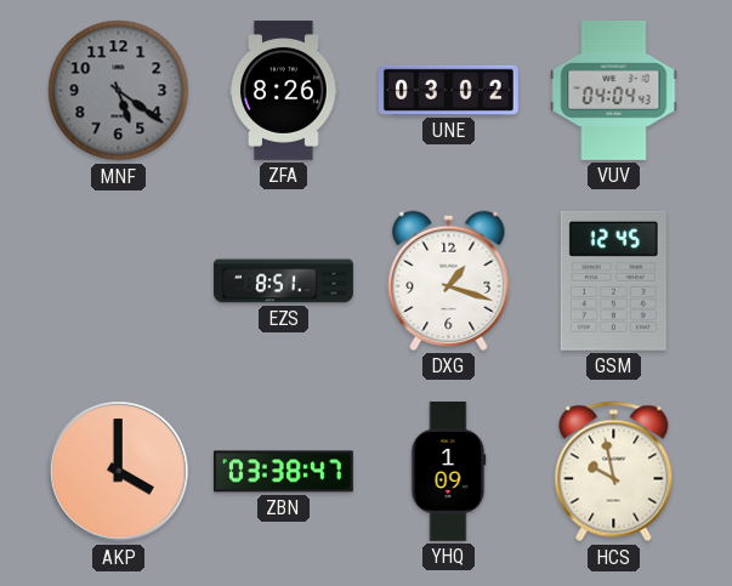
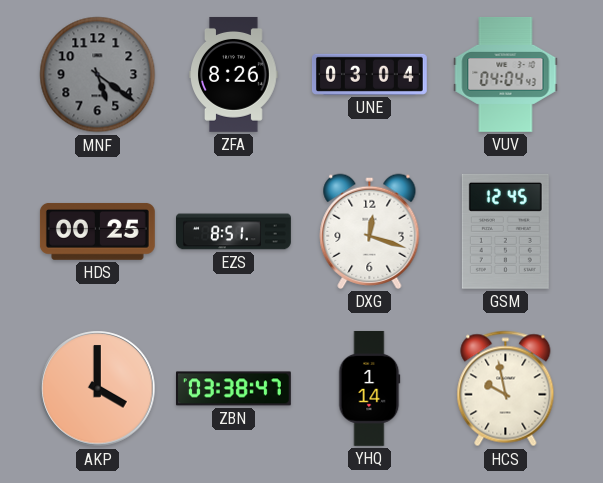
UNE: 03:02 -> 03:04 (369, 74)
HDS: none -> 00:25 (97, 231)
DXG: 1:18 -> 12:18 (370, 231)
YHQ: 1:09 -> 1:14 (369, 388)
